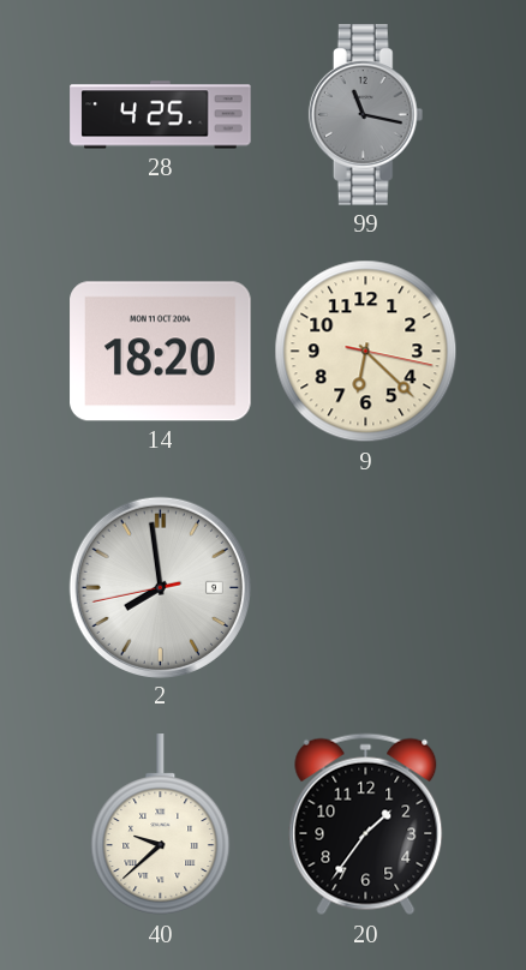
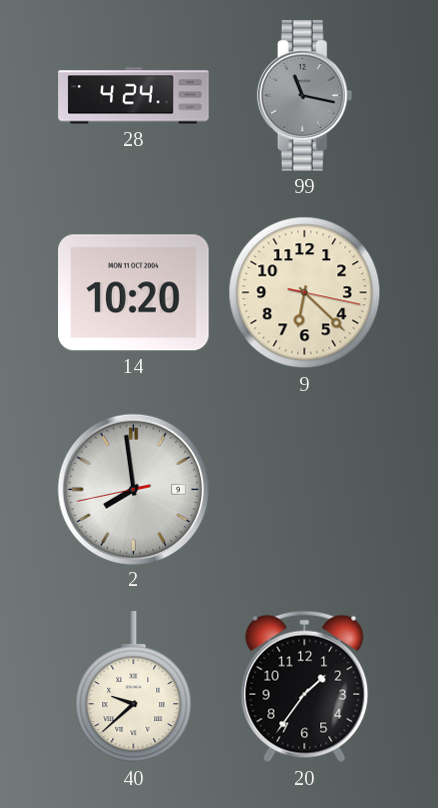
28: 4:25 -> 4:24 (134, 96)
14: 18:20 -> 10:20 (134, 293)
